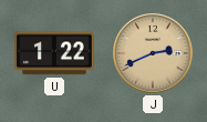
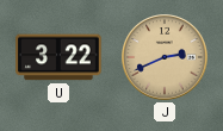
U: 1:22 -> 3:22 (58, 57)
